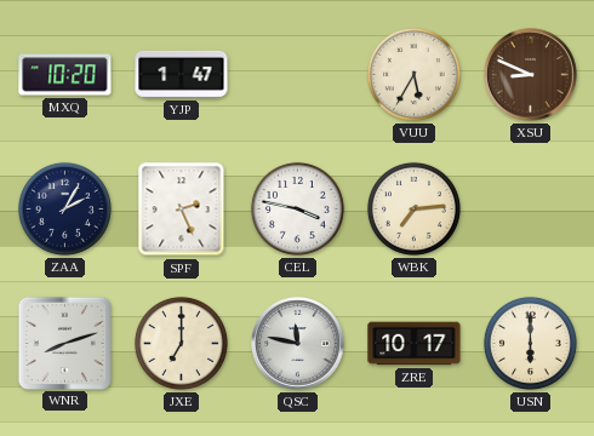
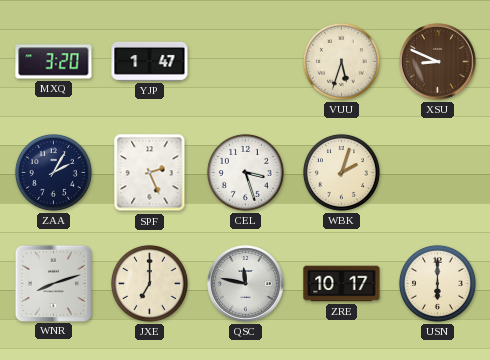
MXQ: 10:20 -> 3:20 (54, 62)
VUU: 5:35 -> 5:33 (341, 61)
CEL: 3:47 -> 3:27 (245, 172)
WBK: 7:14 -> 2:03 (341, 172)
